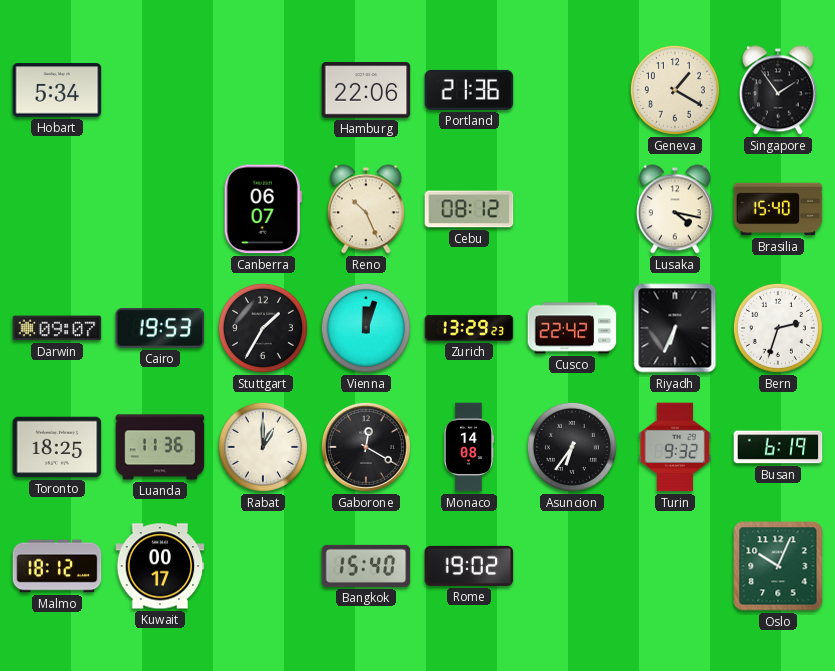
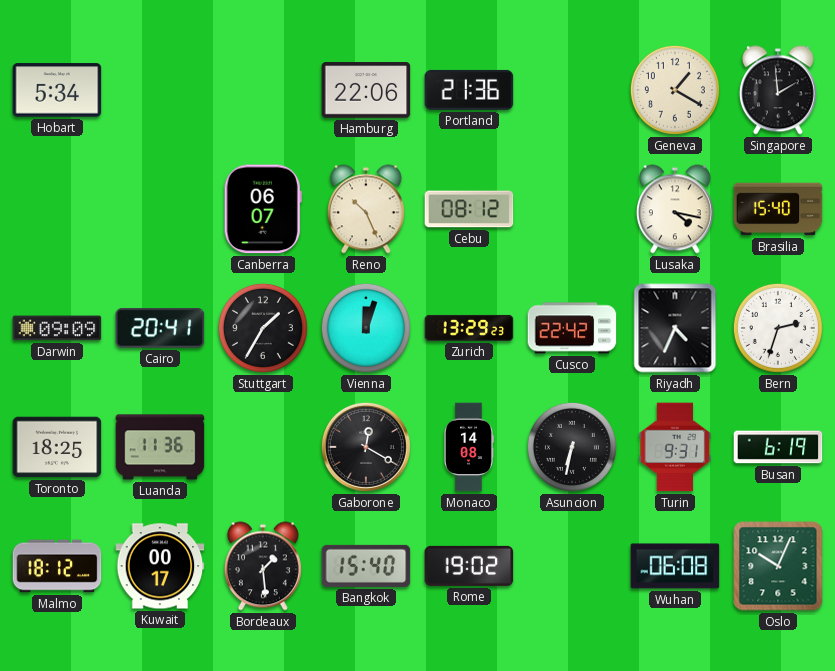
Singapore: 1:54 -> 1:59 (778, 90)
Darwin: 09:07 -> 09:09 (57, 328)
Cairo: 19:53 -> 20:41 (160, 328)
Riyadh: 6:34 -> 4:34 (675, 328)
Rabat: 1:00 -> none (263, 447)
Asuncion: 6:36 -> 6:32 (572, 447)
Turin: 9:32 -> 9:31 (675, 447)
Bordeaux: none -> 1:29 (263, 566)
Wuhan: none -> 06:08 (675, 566)
